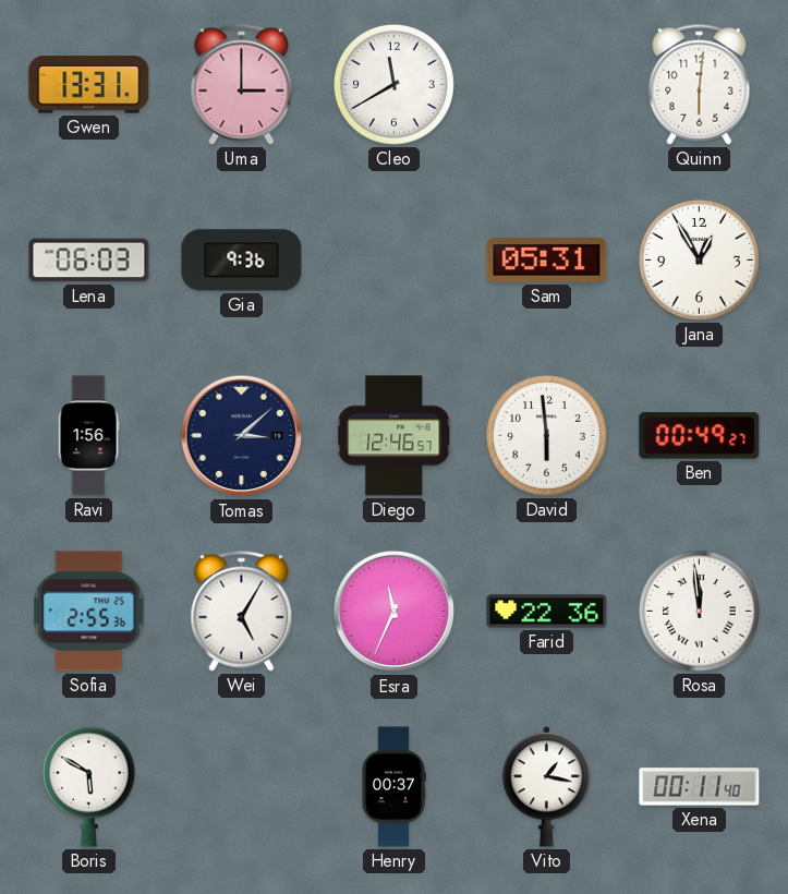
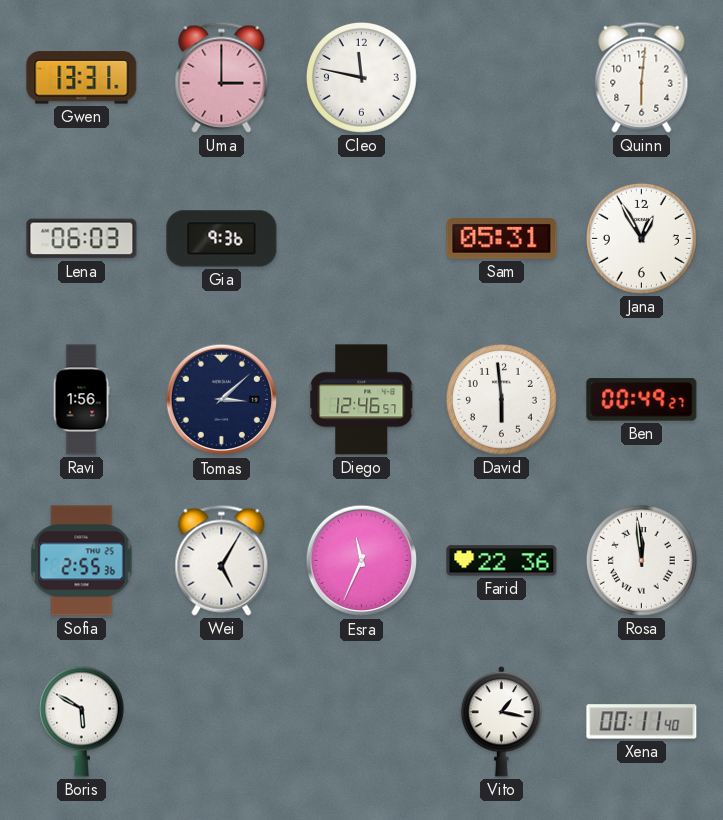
Cleo: 11:40 -> 11:47 (361, 77)
Henry: 00:37 -> none (393, 787)
